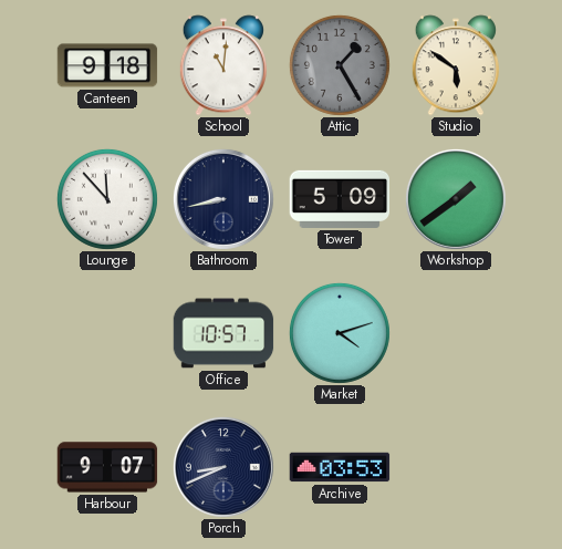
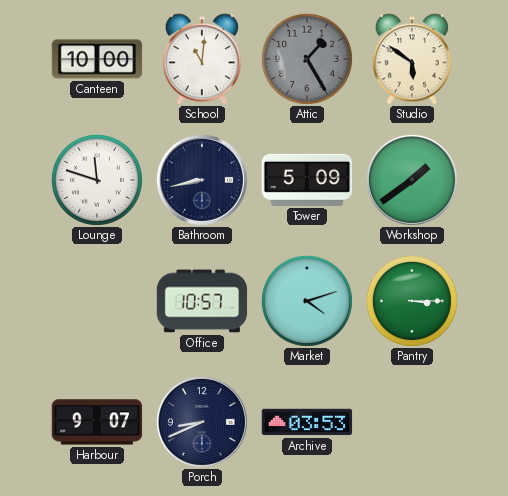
Canteen: 9:18 -> 10:00 (97, 59)
Lounge: 11:53 -> 11:48 (97, 180)
Pantry: none -> 3:15 (412, 301)
